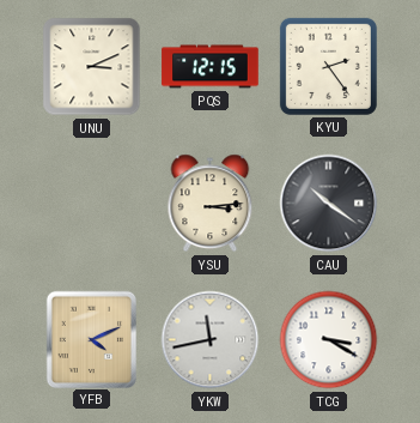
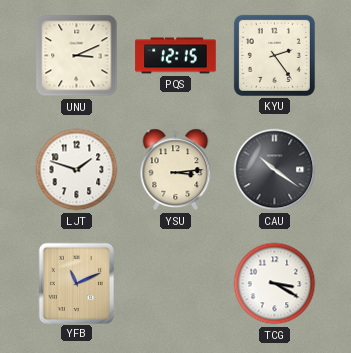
LJT: none -> 1:48 (77, 170)
YFB: 4:11 -> 11:11 (76, 283)
YKW: 11:43 -> none (211, 340)
